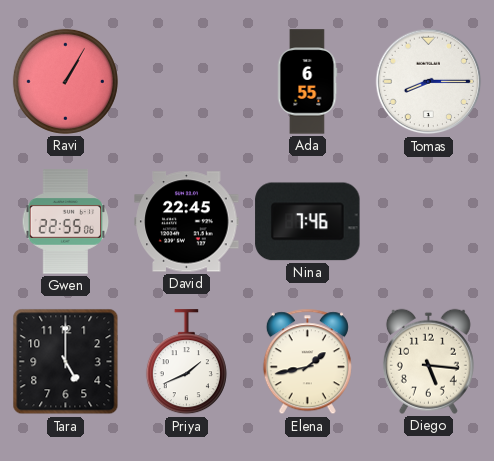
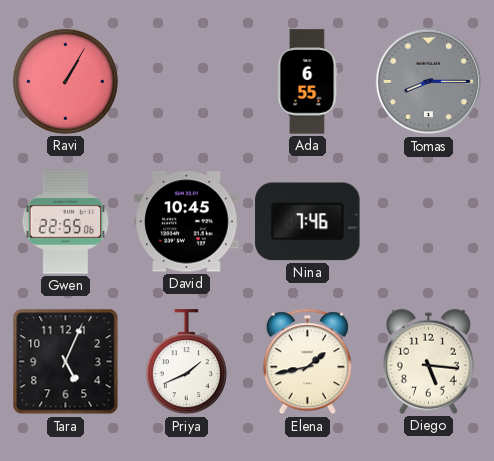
Tomas dial: white -> grey (429, 82)
David: 22:45 -> 10:45 (187, 222)
Tara: 5:00 -> 5:04 (66, 362)
